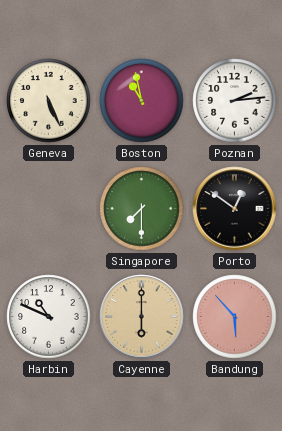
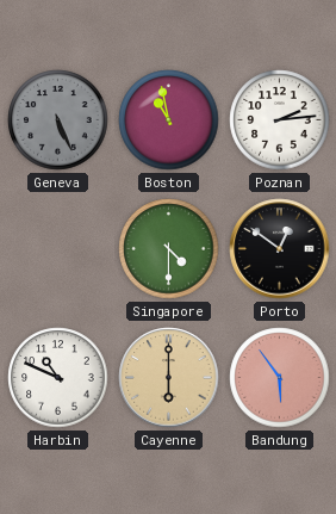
Geneva dial: cream -> grey (58, 120)
Singapore: 7:30 -> 4:30 (169, 249)
Bandung: 5:53 -> 5:54 (280, 378)
